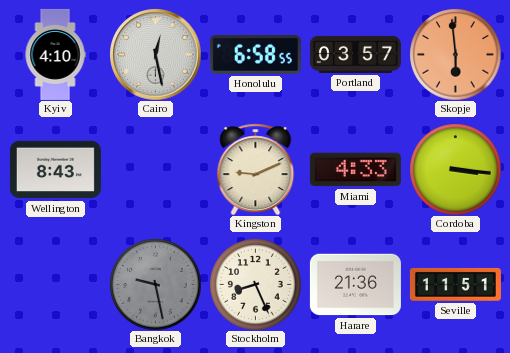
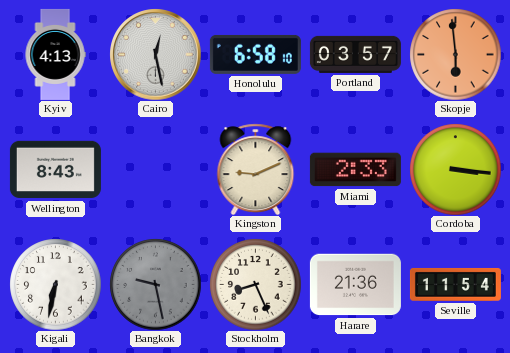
Kyiv: 4:10 -> 4:13 (55, 54)
Honolulu: 6:58:55 -> 6:58:10 (255, 54)
Miami: 4:33 -> 2:33 (355, 170)
Kigali: none -> 6:32 (55, 284)
Seville: 11:51 -> 11:54 (455, 284)
